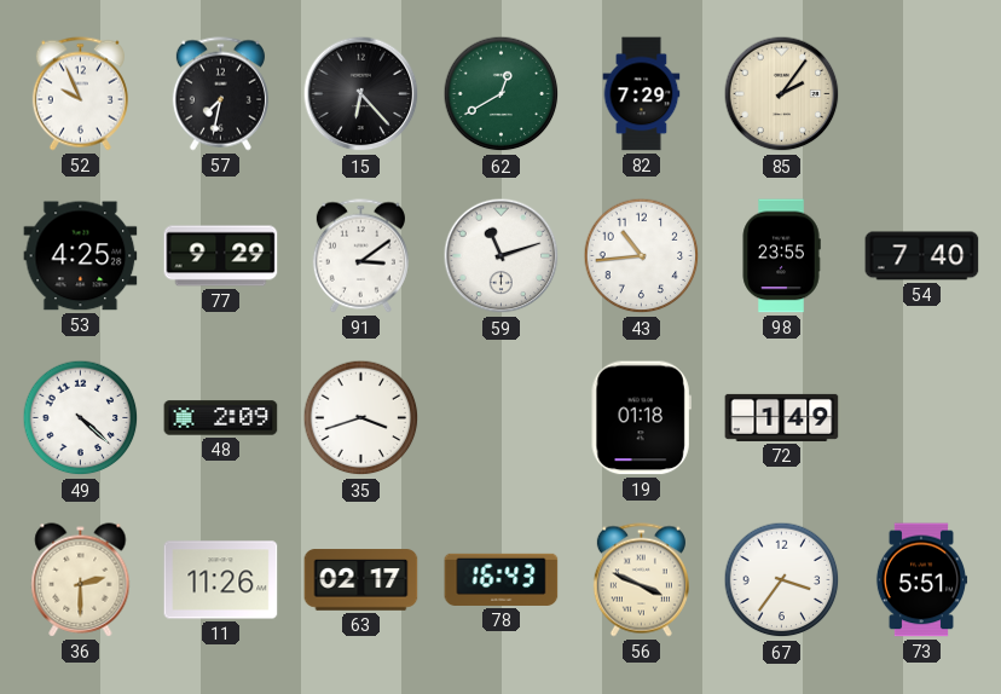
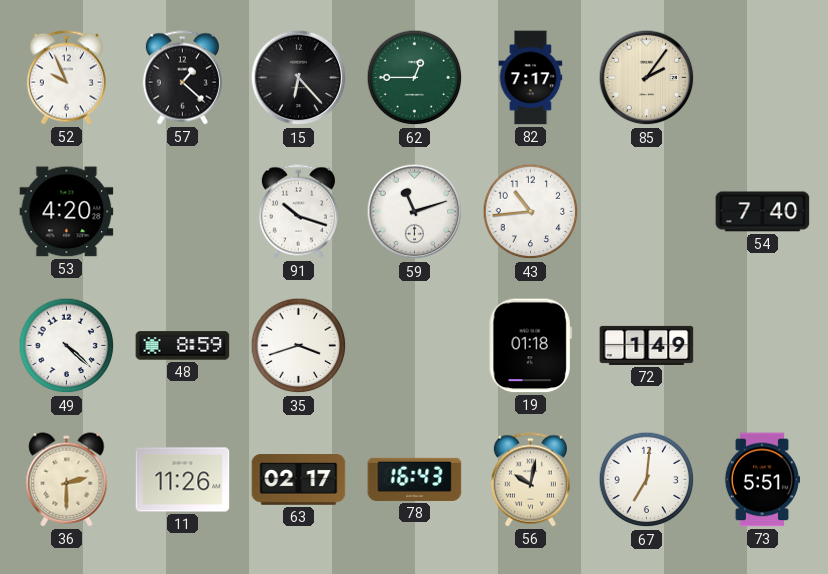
57: 7:32 -> 1:22 (182, 78)
62: 12:40 -> 12:45 (415, 78)
82: 7:29 -> 7:17 (531, 78)
53: 4:25 -> 4:20 (67, 212)
77: 9:29 -> none (221, 256)
91: 3:09 -> 10:18 (298, 212)
98: 23:55 -> none (781, 256)
48: 2:09 -> 8:59 (183, 346)
56: 3:49 -> 10:02 (530, 480)
67: 3:36 -> 7:01 (647, 480)
